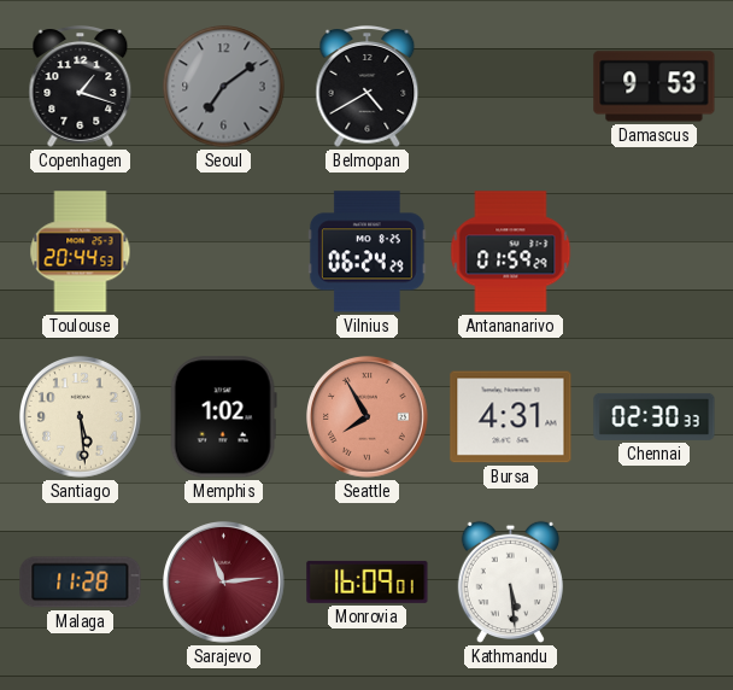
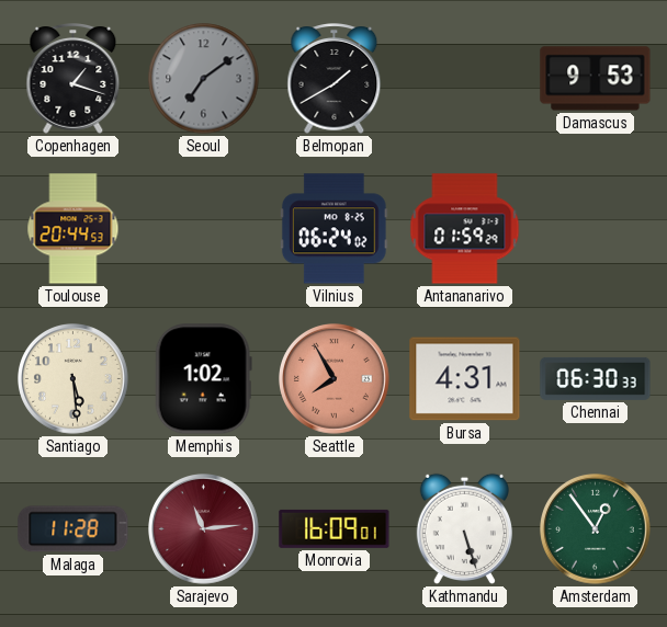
Belmopan: 4:40 -> 1:40 (335, 79)
Vilnius: 06:24:29 -> 06:24:02 (333, 229)
Chennai: 02:30 -> 06:30 (596, 378)
Kathmandu: 5:29 -> 5:27 (464, 529)
Amsterdam: none -> 12:54 (596, 529)
